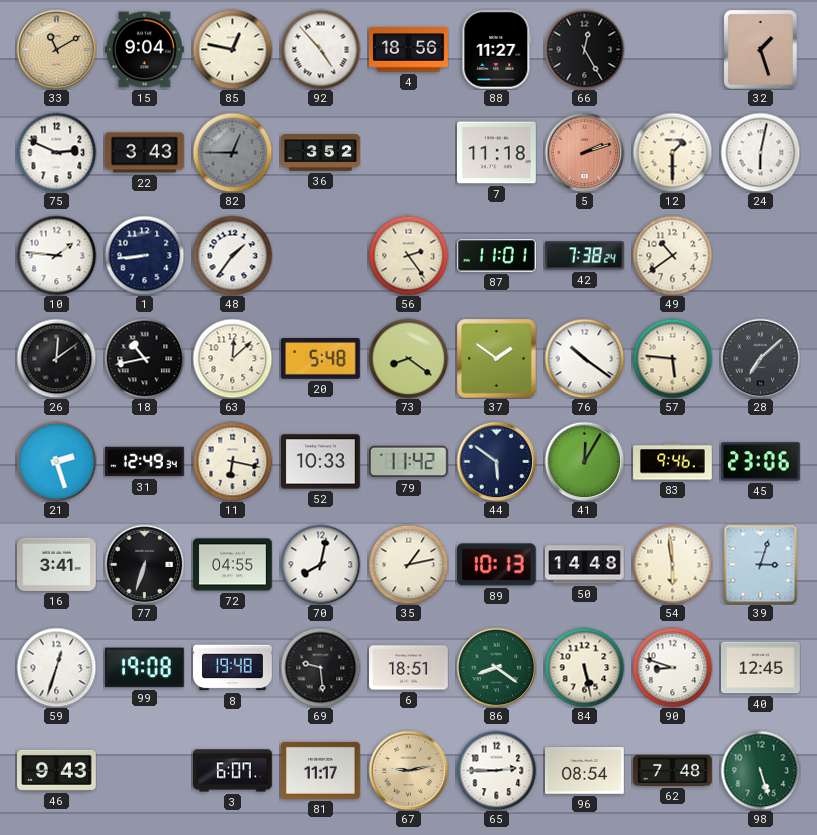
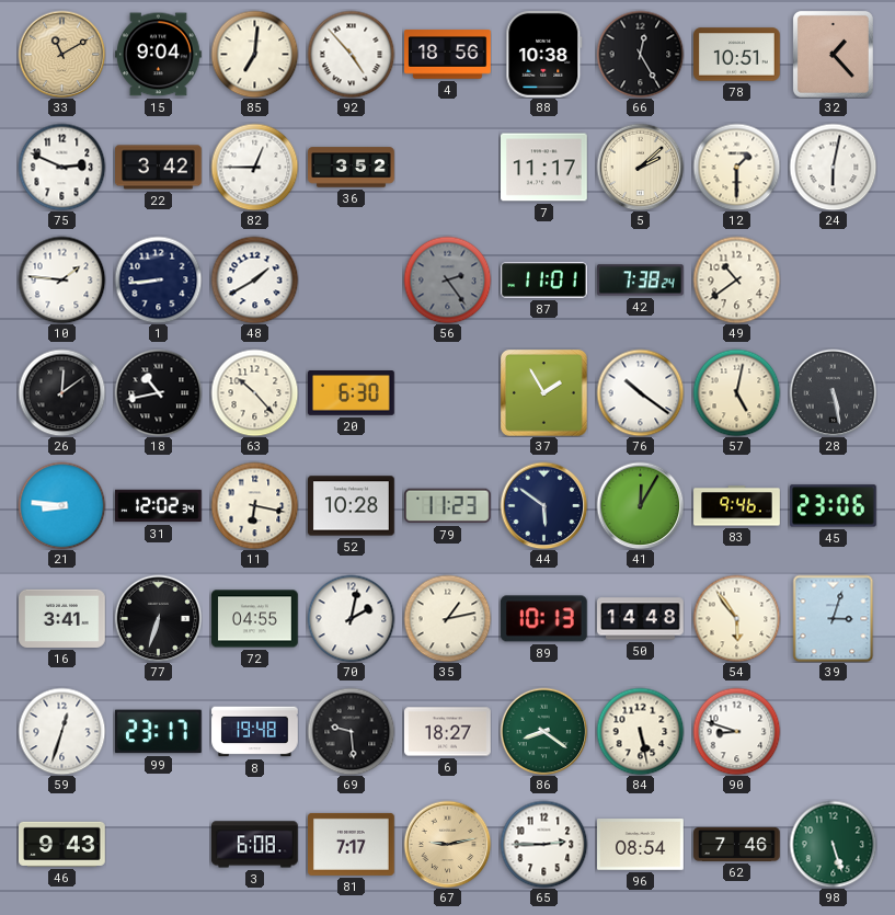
85: 12:47 -> 7:01 (254, 54)
88: 11:27 -> 10:38 (544, 55)
78: none -> 10:51 (737, 55)
32: 1:27 -> 1:23 (833, 54)
22: 3:43 -> 3:42 (159, 168)
82 dial: grey -> white (254, 167)
7: 11:18 -> 11:17 (544, 168)
5: 2:12 -> 2:08 (640, 167)
5 dial: salmon -> cream (640, 167)
48: 1:36 -> 1:40 (254, 279)
56 dial: cream -> grey (447, 279)
63: 12:08 -> 10:23 (254, 392)
20: 5:48 -> 6:30 (352, 393)
73: 8:21 -> none (408, 358)
37: 1:51 -> 1:55 (544, 393)
57: 5:46 -> 5:02 (736, 392)
28: 7:08 -> 5:28 (833, 392)
21: 2:27 -> 8:46 (61, 505)
31: 12:49 -> 12:02 (159, 506)
52: 10:33 -> 10:28 (352, 506)
79: 11:42 -> 11:23 (448, 506)
70: 8:02 -> 2:02 (351, 618)
54: 5:59 -> 5:54 (736, 618)
99: 19:08 -> 23:17 (158, 732)
6: 18:51 -> 18:27 (448, 732)
40: 12:45 -> none (761, 668)
3: 6:07 -> 6:08 (255, 845)
81: 11:17 -> 7:17 (352, 844)
62: 7:48 -> 7:46 (737, 844)
